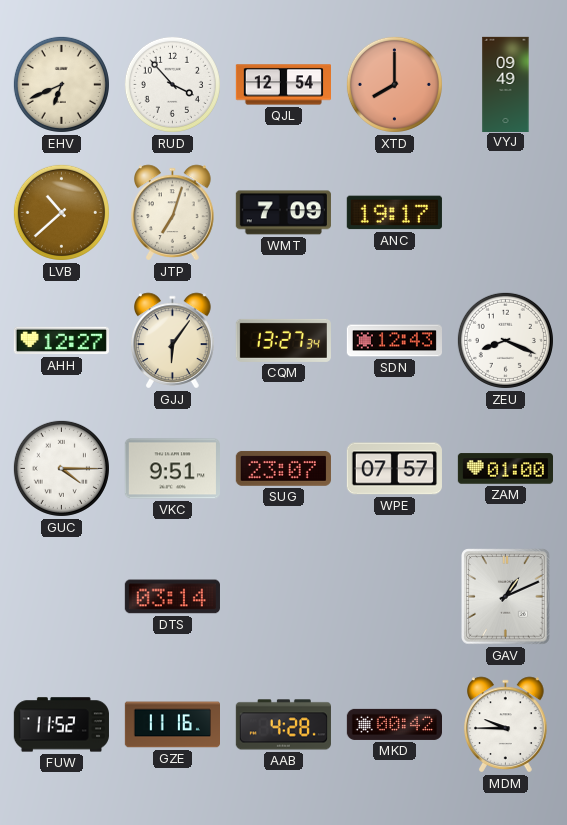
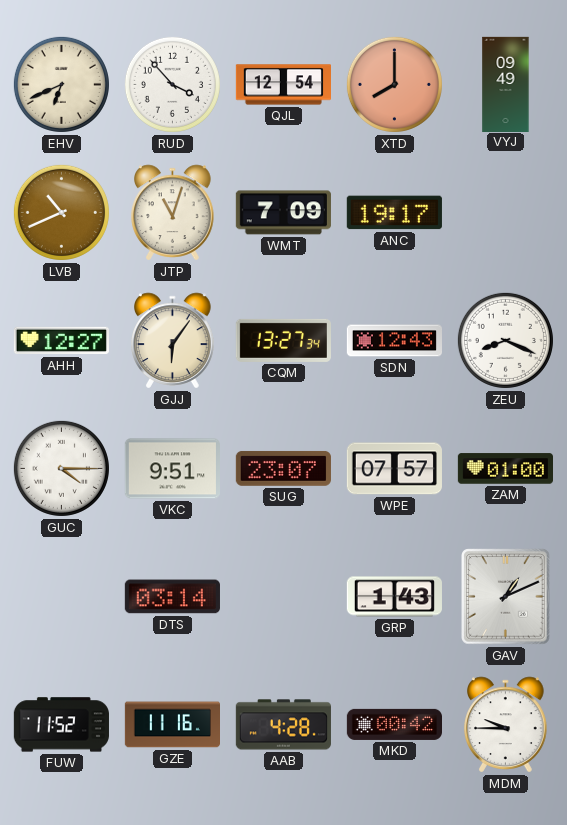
LVB: 10:38 -> 10:41 (61, 212)
JTP: 7:03 -> 11:03 (173, 213)
GRP: none -> 1:43 (394, 597)
